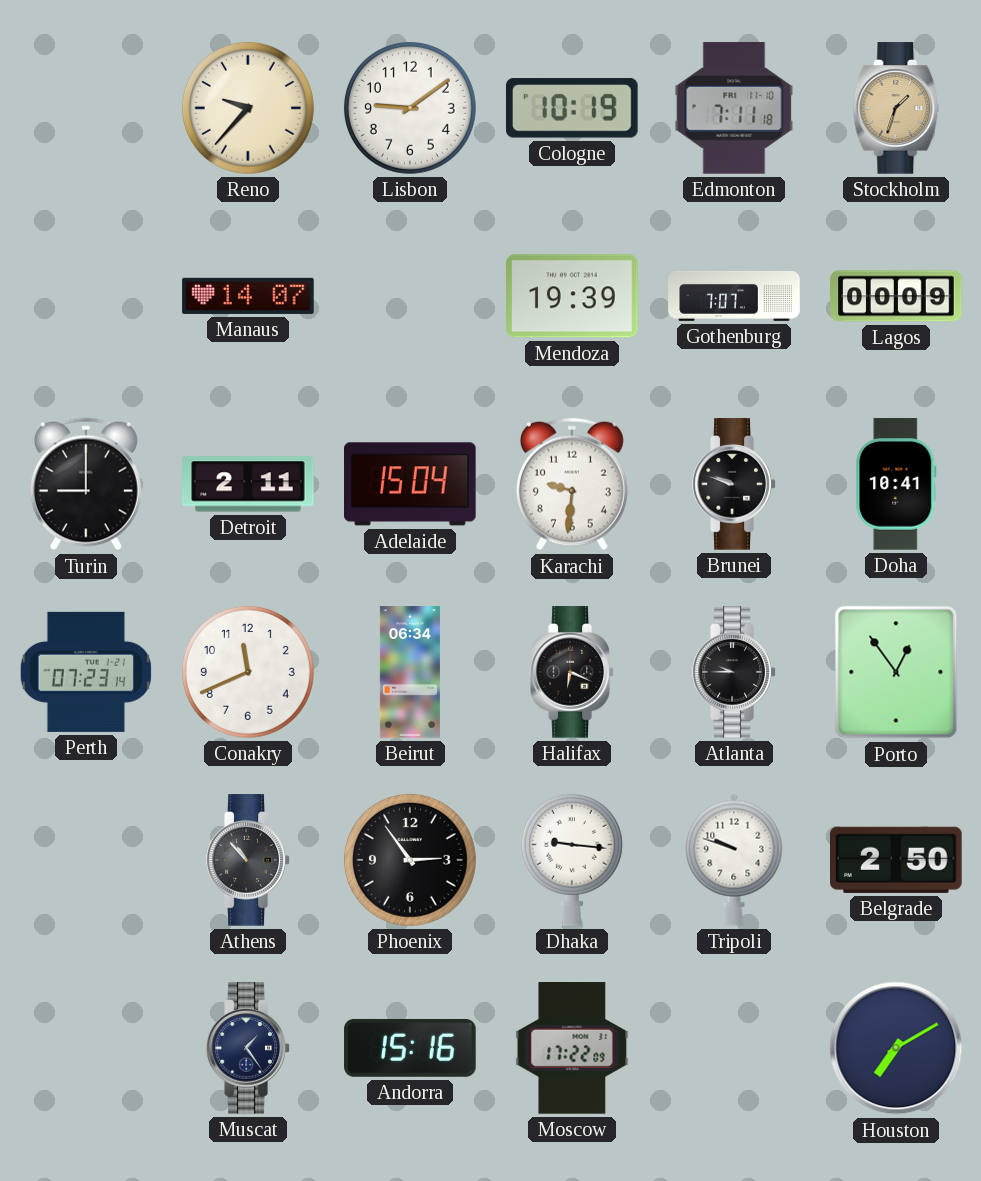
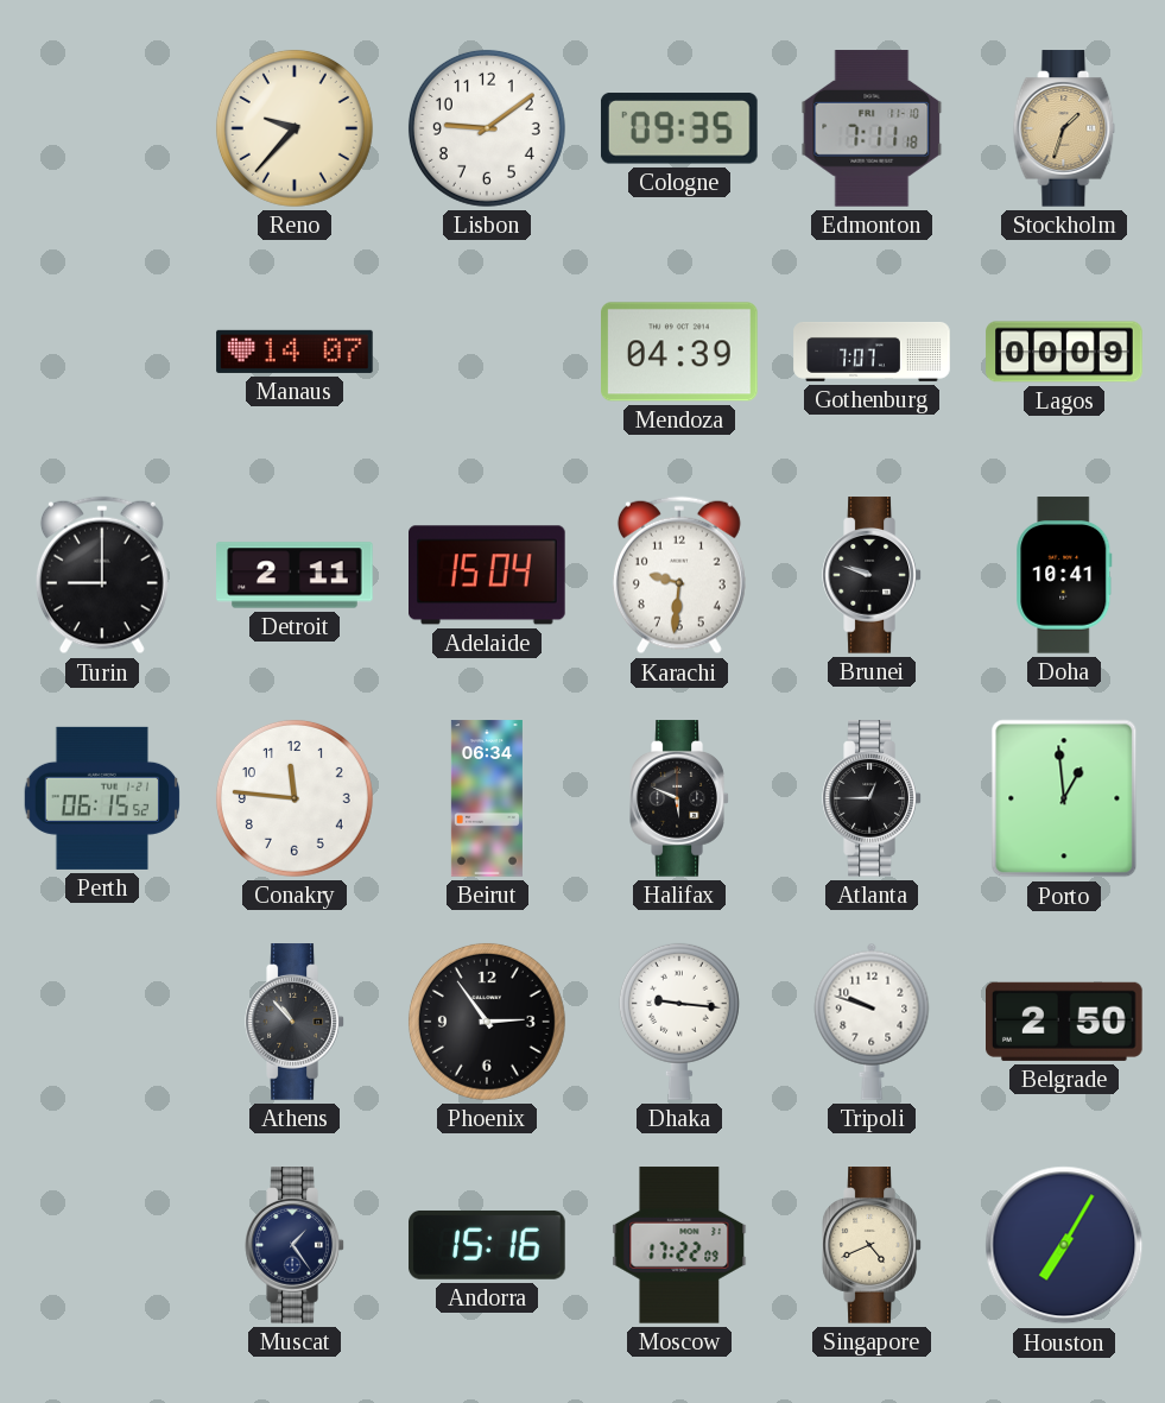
Cologne: 10:19 -> 09:35 (679, 128)
Mendoza: 19:39 -> 04:39 (680, 352)
Perth: 07:23 -> 06:15 (102, 798)
Conakry: 11:41 -> 11:46 (295, 798)
Halifax: 6:19 -> 5:49 (679, 798)
Atlanta: 9:45 -> 12:45 (872, 798)
Porto: 12:54 -> 12:59 (1064, 798)
Singapore: none -> 4:41 (872, 1245)
Houston: 7:10 -> 7:05 (1064, 1245)
